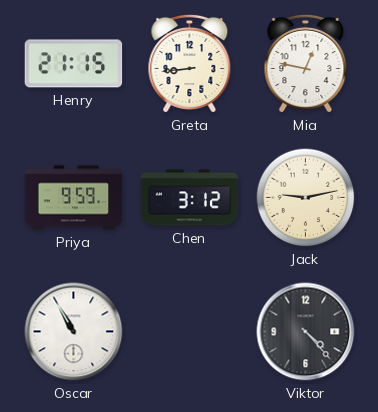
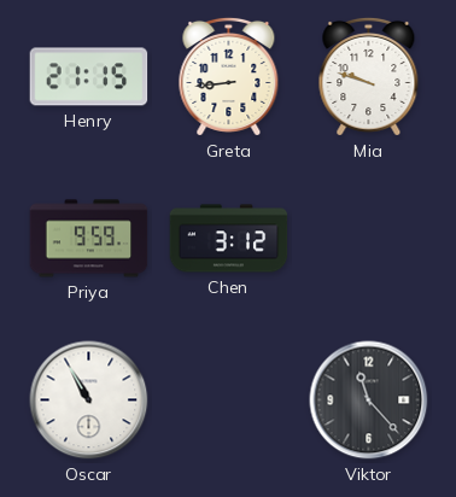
Mia: 12:47 -> 9:48 (369, 76)
Jack: 9:13 -> none (306, 198)
Viktor: 4:23 -> 11:23 (369, 400)
